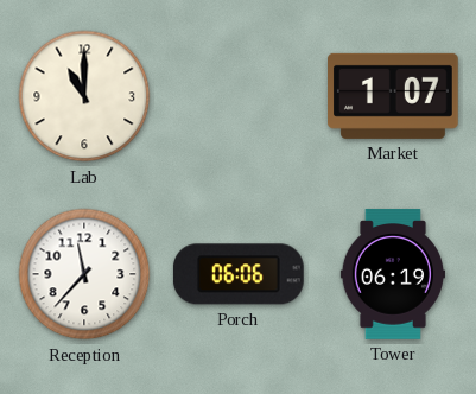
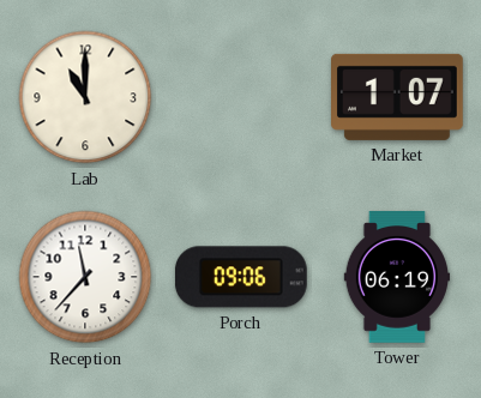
Porch: 06:06 -> 09:06 (241, 277)
